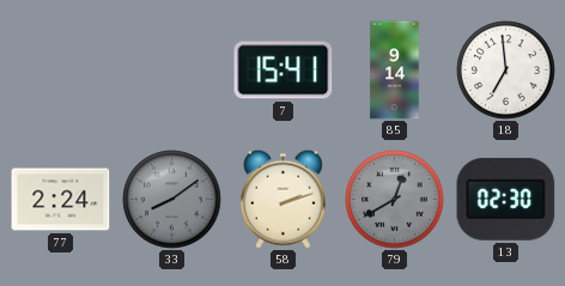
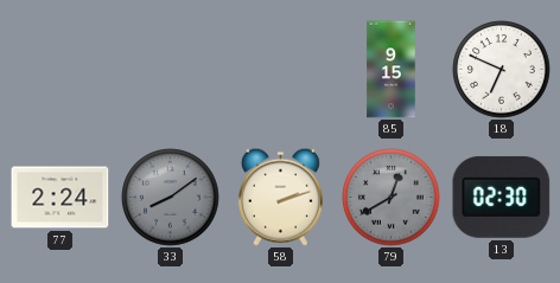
7: 15:41 -> none (284, 71)
85: 9:14 -> 9:15 (392, 70)
18: 6:59 -> 6:49 (502, 70)
